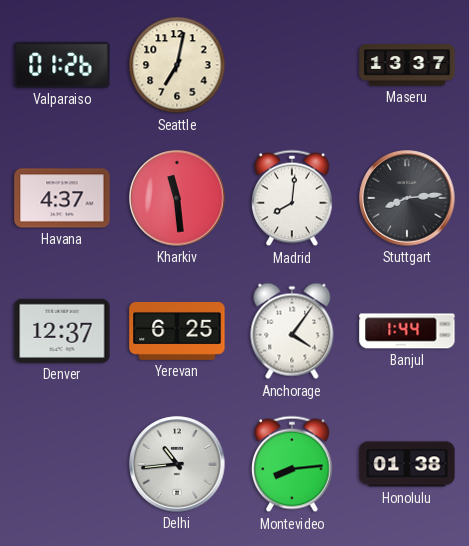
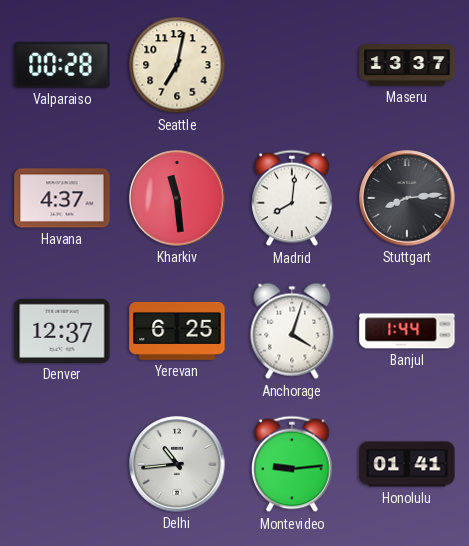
Valparaiso: 01:26 -> 00:28 (62, 65)
Anchorage: 4:06 -> 4:03 (292, 331)
Montevideo: 8:14 -> 9:14 (292, 464)
Honolulu: 01:38 -> 01:41 (407, 464)
